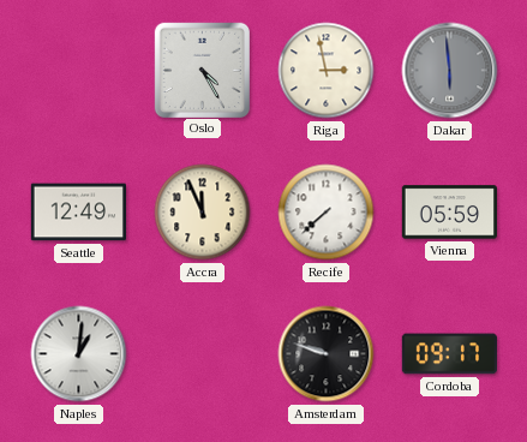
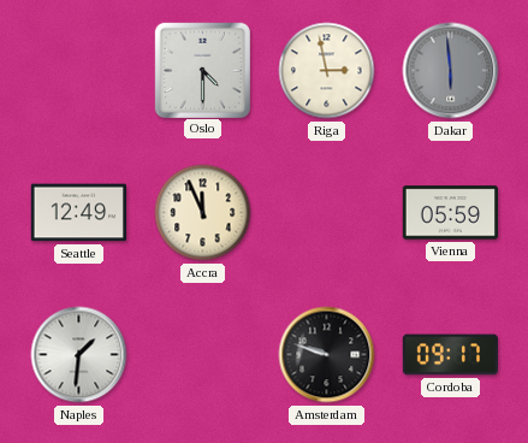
Oslo: 4:25 -> 4:30 (202, 70)
Recife: 7:38 -> none (327, 213)
Naples: 1:01 -> 1:31 (79, 355)
